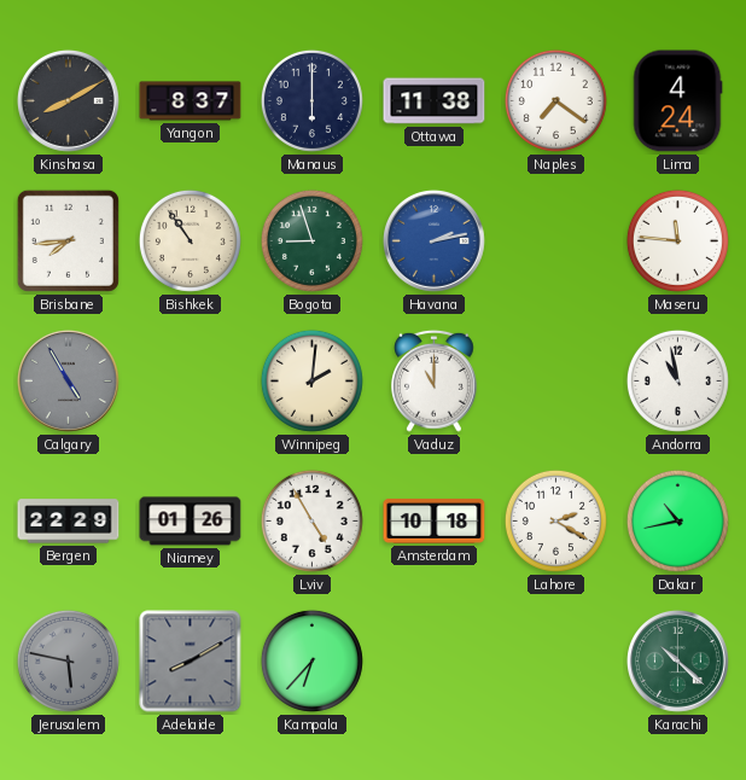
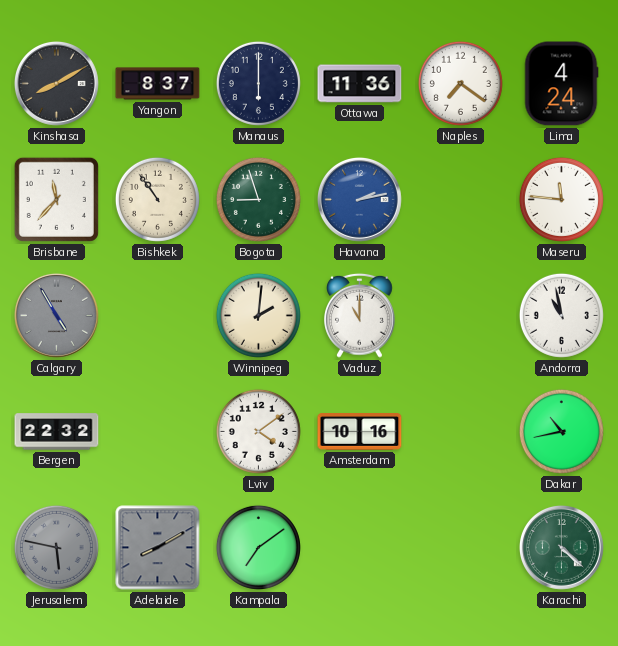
Ottawa: 11:38 -> 11:36 (360, 84)
Brisbane: 7:44 -> 11:37 (56, 199)
Bergen: 22:29 -> 22:32 (57, 432)
Niamey: 01:26 -> none (191, 522)
Lviv: 4:55 -> 4:09 (258, 431)
Amsterdam: 10:18 -> 10:16 (360, 432)
Lahore: 2:20 -> none (555, 520)
Kampala: 6:37 -> 7:09 (258, 547)
Karachi: 10:22 -> 4:22 (561, 547)
